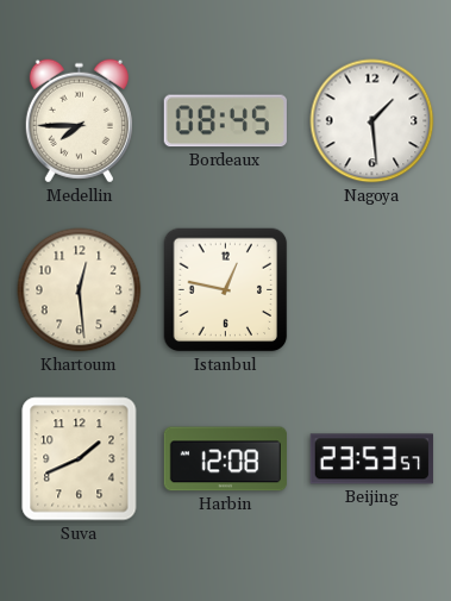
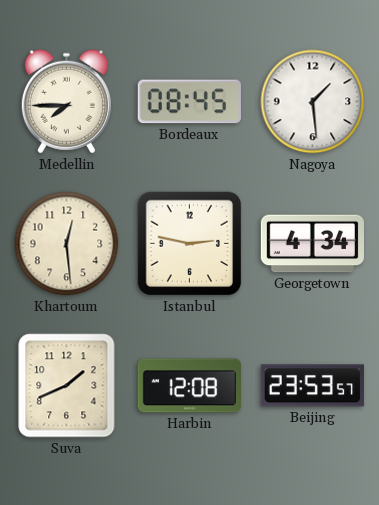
Istanbul: 12:47 -> 2:47 (190, 244)
Georgetown: none -> 4:34 (312, 244)
